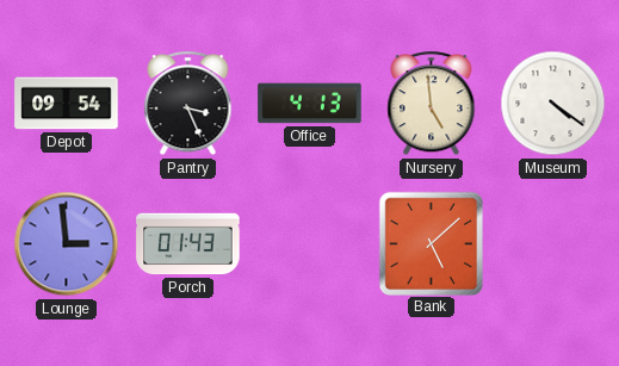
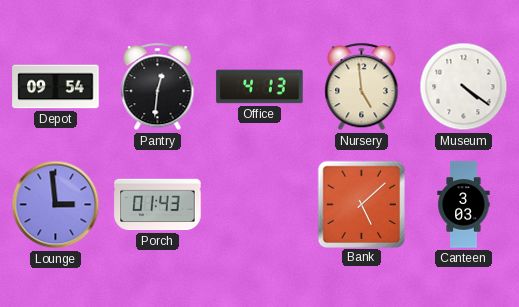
Pantry: 3:26 -> 12:31 (158, 87)
Canteen: none -> 3:03 (464, 205)
